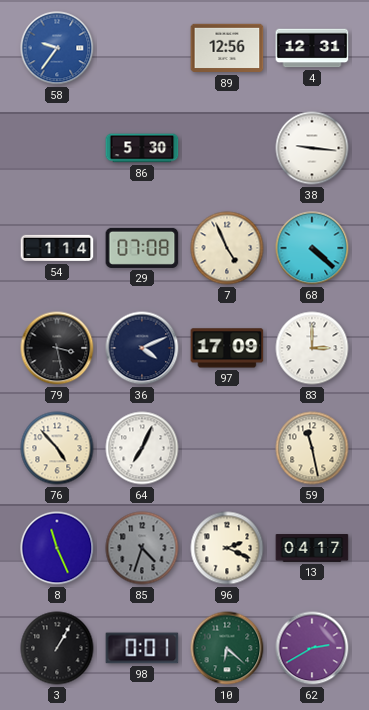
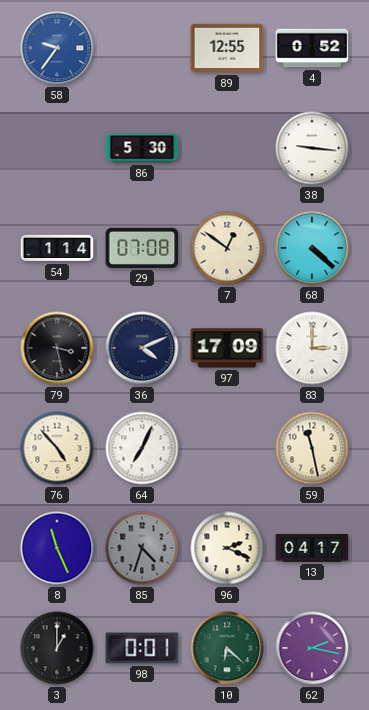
89: 12:56 -> 12:55 (227, 48)
4: 12:31 -> 0:52 (312, 48)
7: 4:56 -> 12:51 (227, 248)
3: 1:05 -> 1:00 (57, 648)
62: 2:40 -> 2:17 (312, 648)
